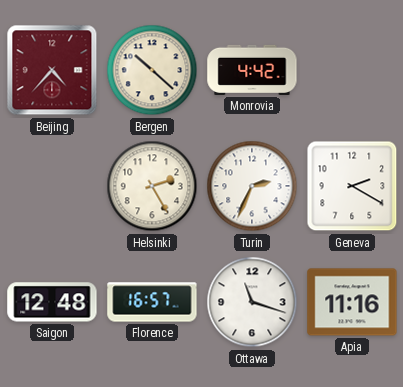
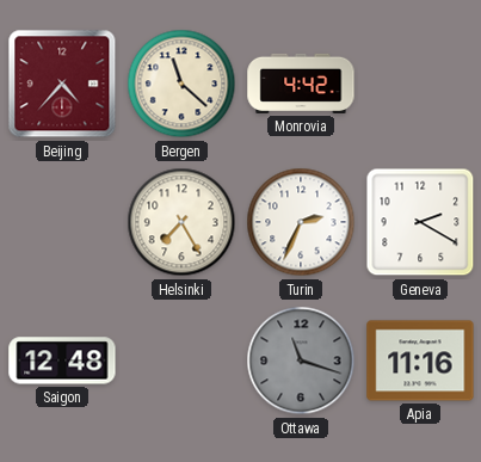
Bergen: 10:22 -> 11:22 (181, 84)
Helsinki: 2:25 -> 7:25 (181, 222)
Florence: 16:57 -> none (152, 302)
Ottawa dial: white -> grey (301, 361)
